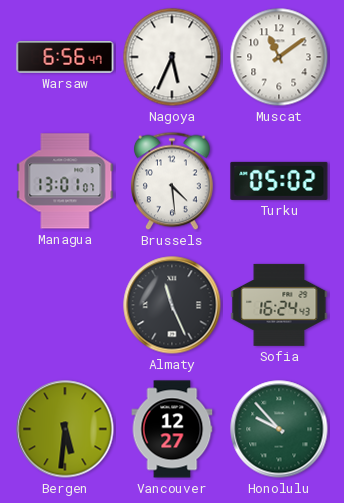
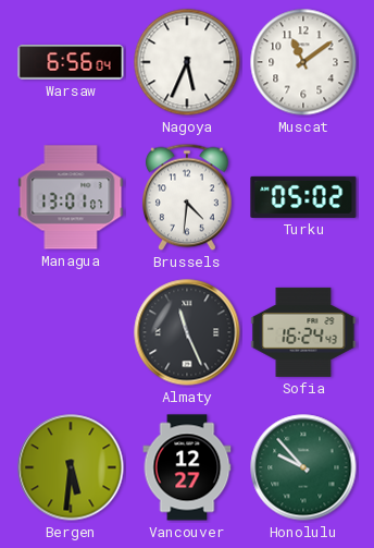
Warsaw: 6:56:47 -> 6:56:04 (71, 62)
Brussels: 4:29 -> 4:31 (188, 197)
